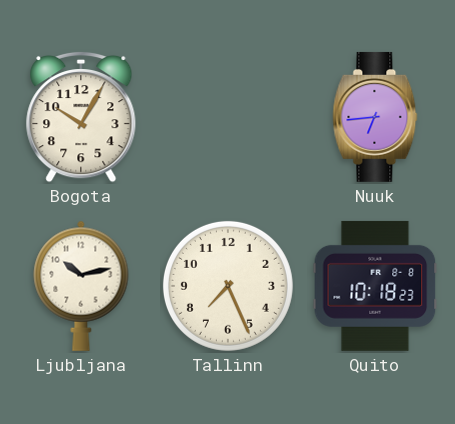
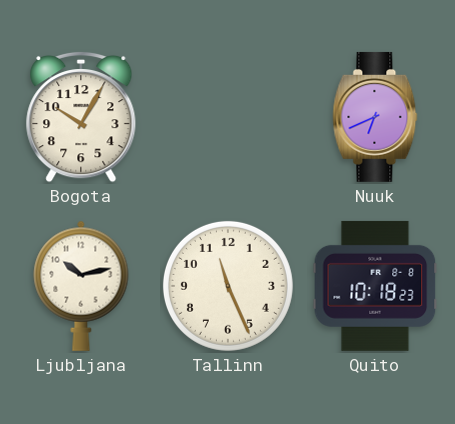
Nuuk: 6:44 -> 6:41 (375, 117)
Tallinn: 7:26 -> 11:26 (228, 286)
